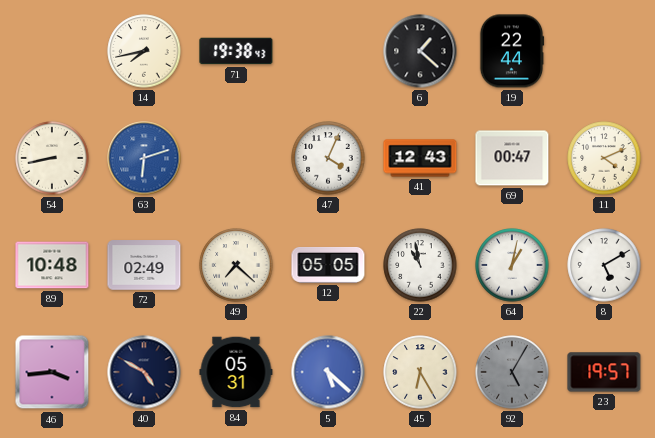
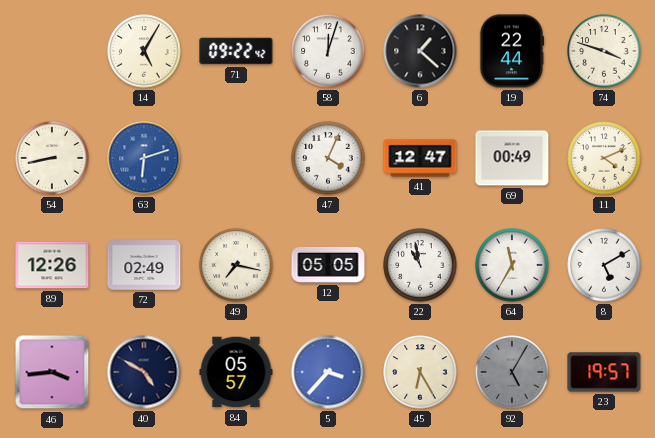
14: 7:43 -> 5:05 (144, 51)
71: 19:38 -> 09:22 (236, 51)
58: none -> 12:03 (328, 51)
74: none -> 3:48 (604, 51)
41: 12:43 -> 12:47 (420, 158)
69: 00:47 -> 00:49 (512, 158)
89: 10:48 -> 12:26 (52, 265)
49: 7:22 -> 7:17 (236, 265)
64: 1:02 -> 11:35 (512, 265)
84: 05:31 -> 05:57 (236, 372)
5: 5:22 -> 3:37 (328, 372)
